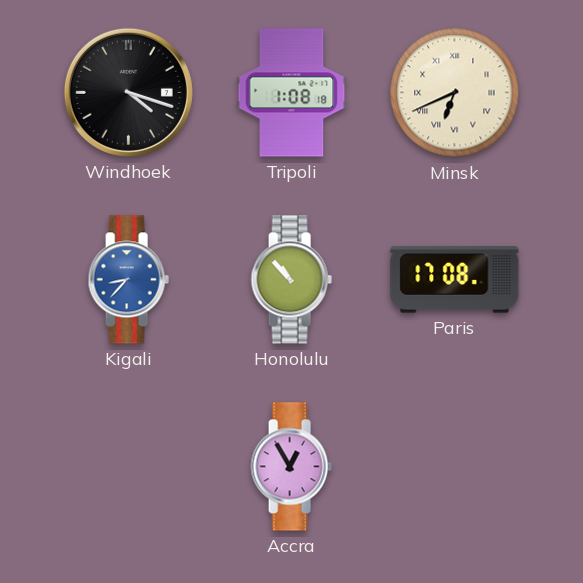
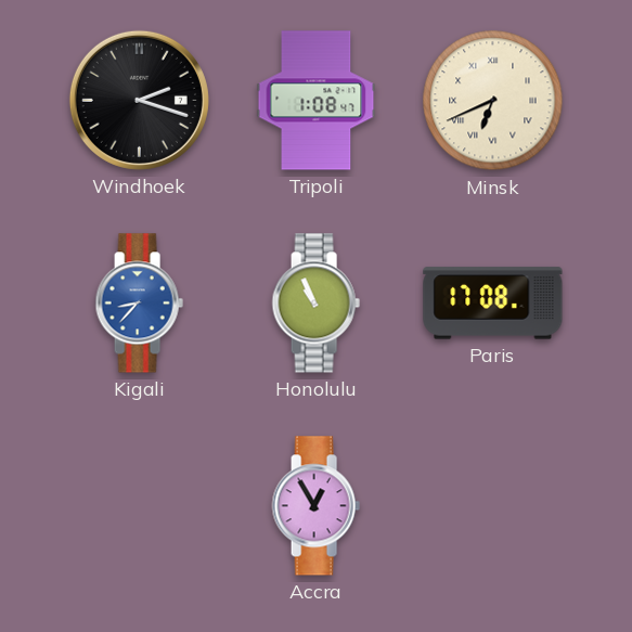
Windhoek: 4:18 -> 2:18 (139, 100)
Tripoli: 1:08:18 -> 1:08:47 (317, 101)
Honolulu: 10:53 -> 10:56 (315, 304)
